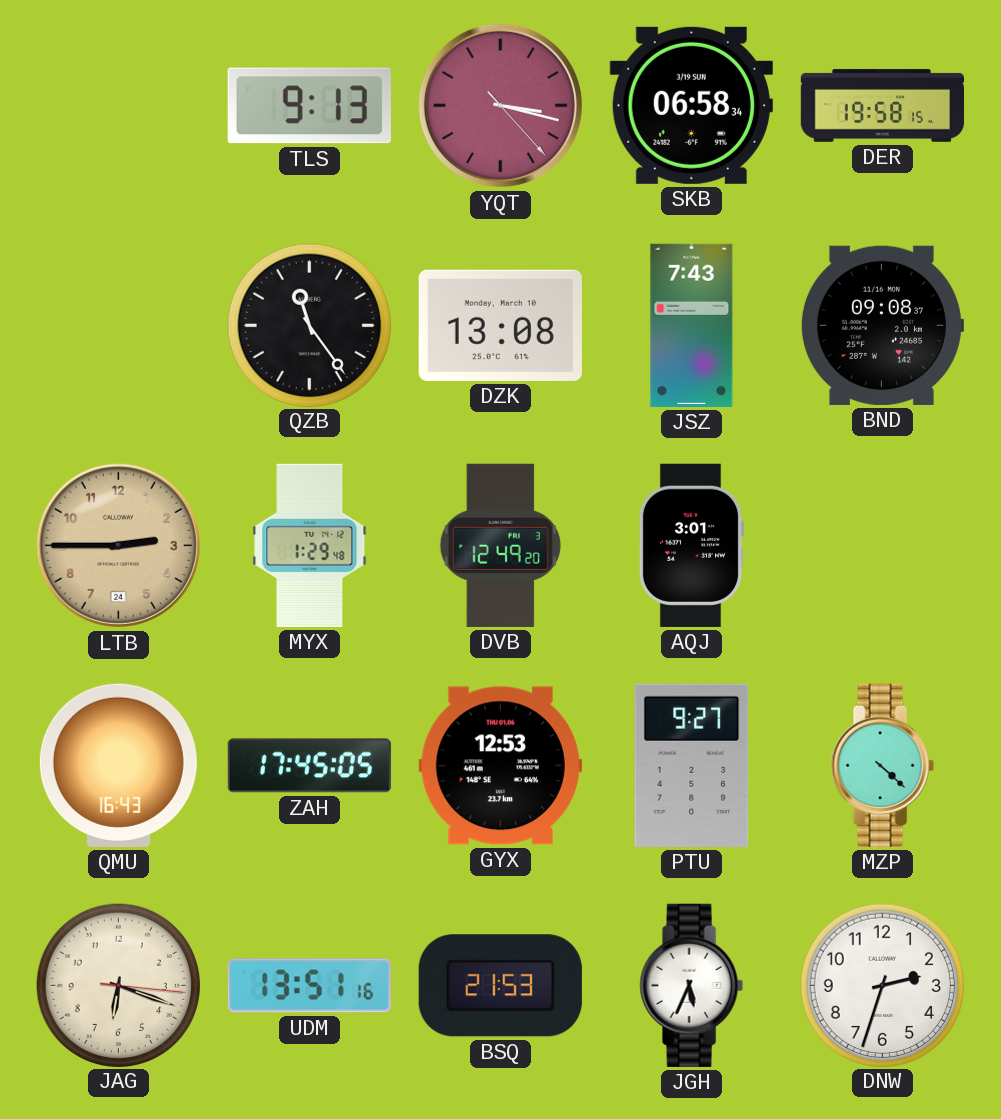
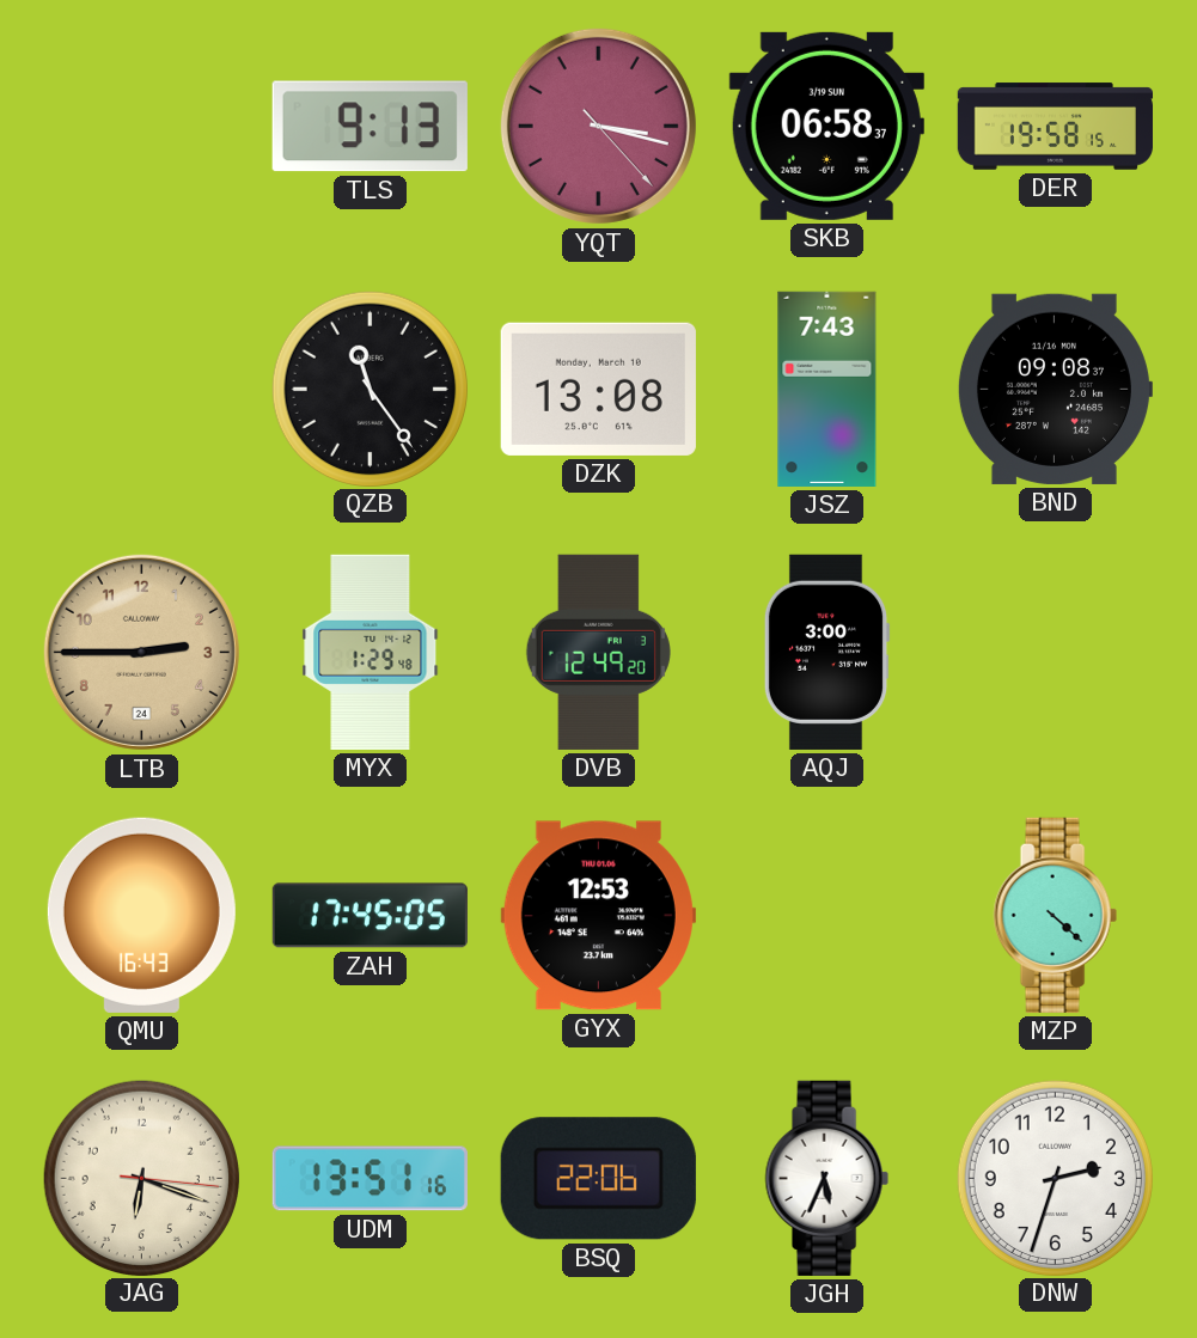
SKB: 06:58:34 -> 06:58:37 (826, 126)
AQJ: 3:01 -> 3:00 (826, 652)
PTU: 9:27 -> none (692, 765)
BSQ: 21:53 -> 22:06 (598, 1179)
